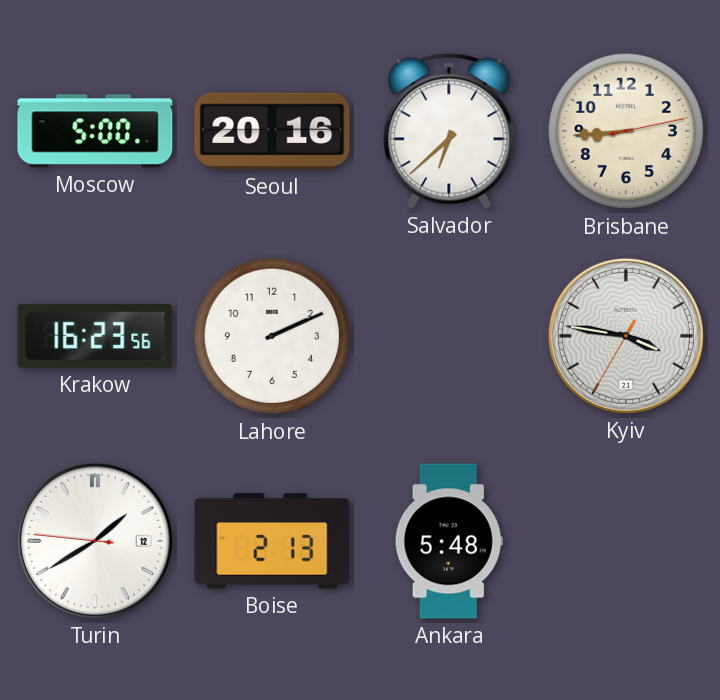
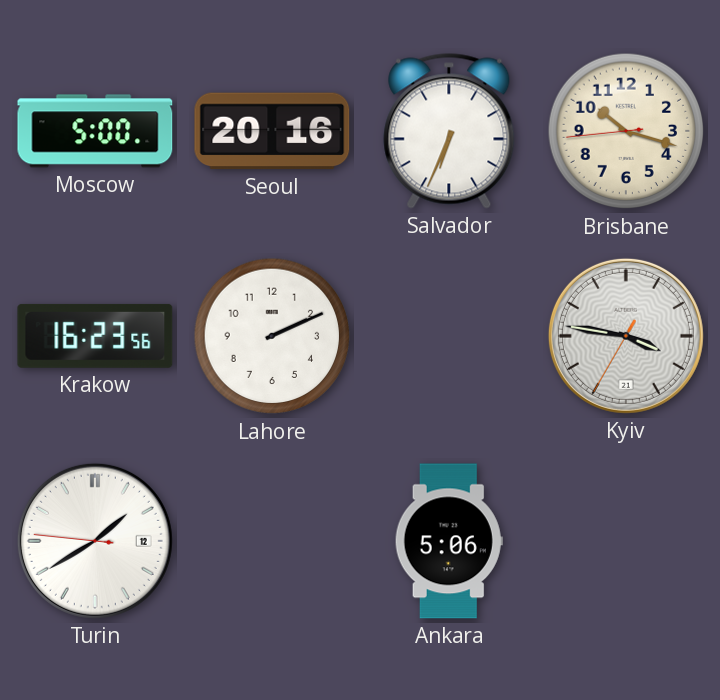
Salvador: 6:38 -> 6:34 (449, 131)
Brisbane: 8:44 -> 10:17 (626, 131)
Boise: 2:13 -> none (272, 541)
Ankara: 5:48 -> 5:06 (449, 541)
